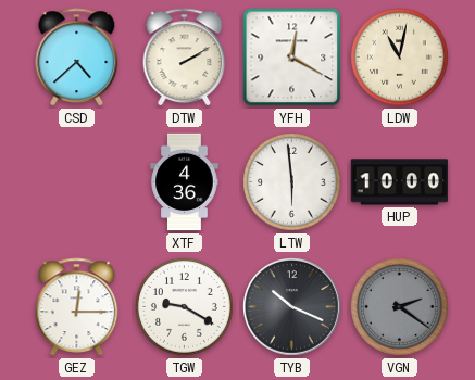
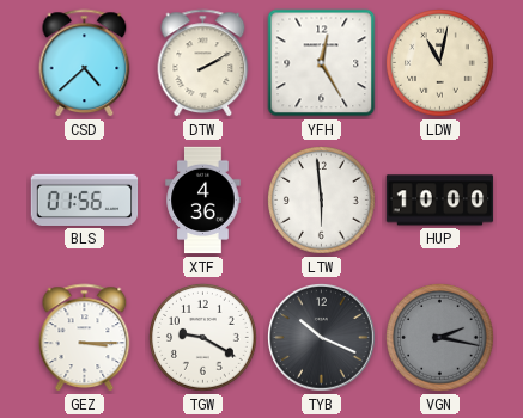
YFH: 12:20 -> 12:25 (322, 63)
BLS: none -> 01:56 (85, 199)
GEZ: 12:15 -> 3:15 (85, 338)
VGN: 2:21 -> 2:17 (440, 338)
